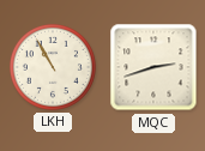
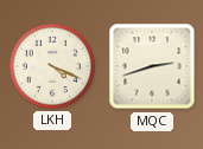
LKH: 10:55 -> 4:19 (52, 66)
